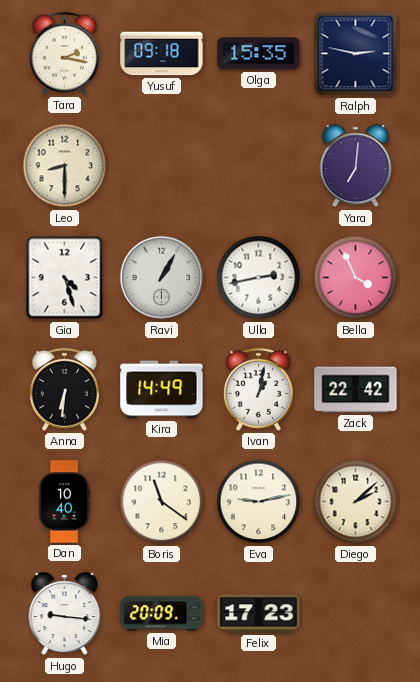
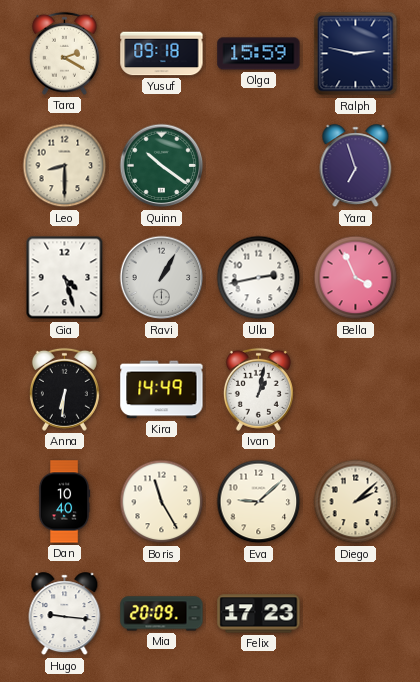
Tara: 2:17 -> 2:20 (64, 53)
Olga: 15:35 -> 15:59 (259, 54)
Quinn: none -> 10:21 (162, 166)
Yara: 7:01 -> 6:57 (356, 166)
Zack: 22:42 -> none (356, 390)
Boris: 11:21 -> 11:25 (162, 502)
Eva: 9:13 -> 9:08 (259, 502)
